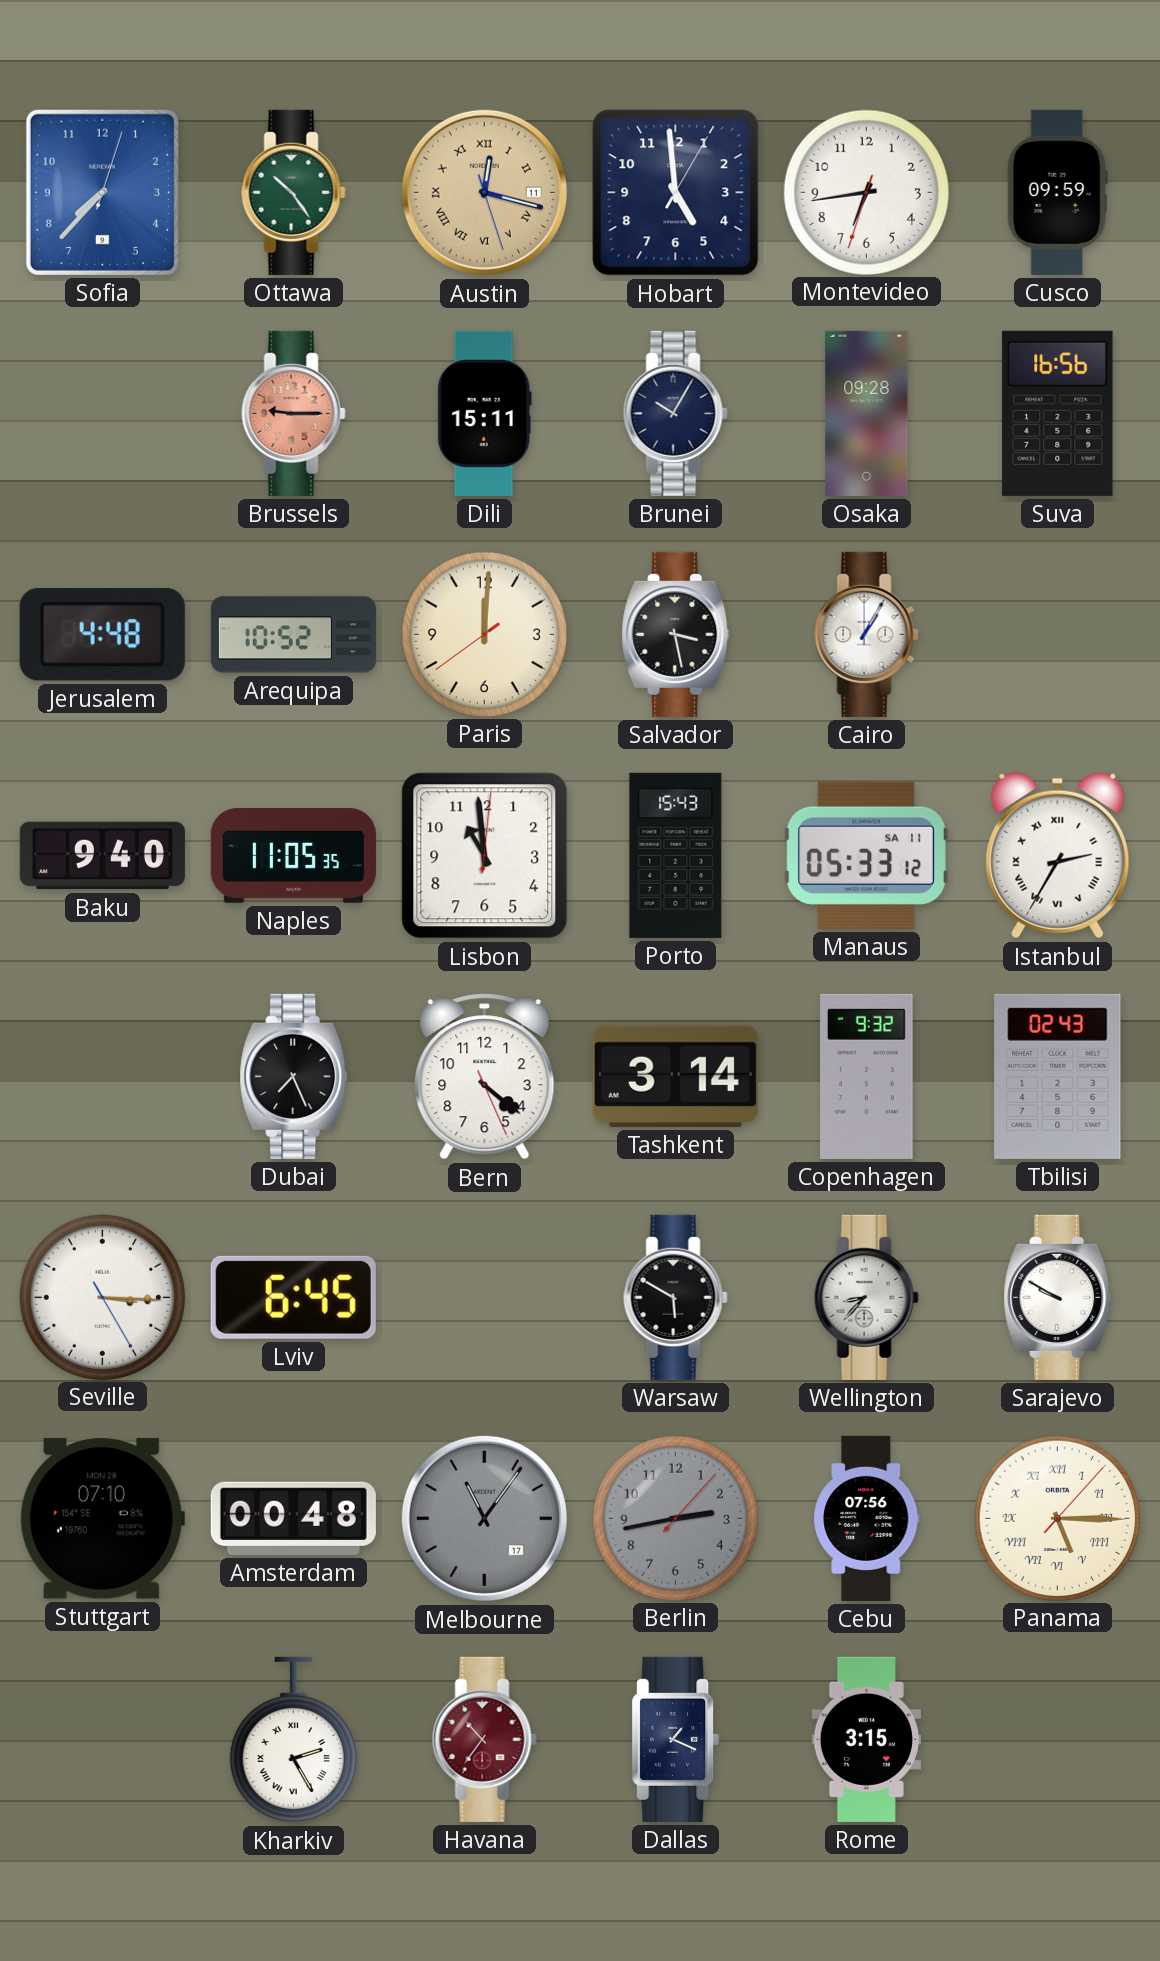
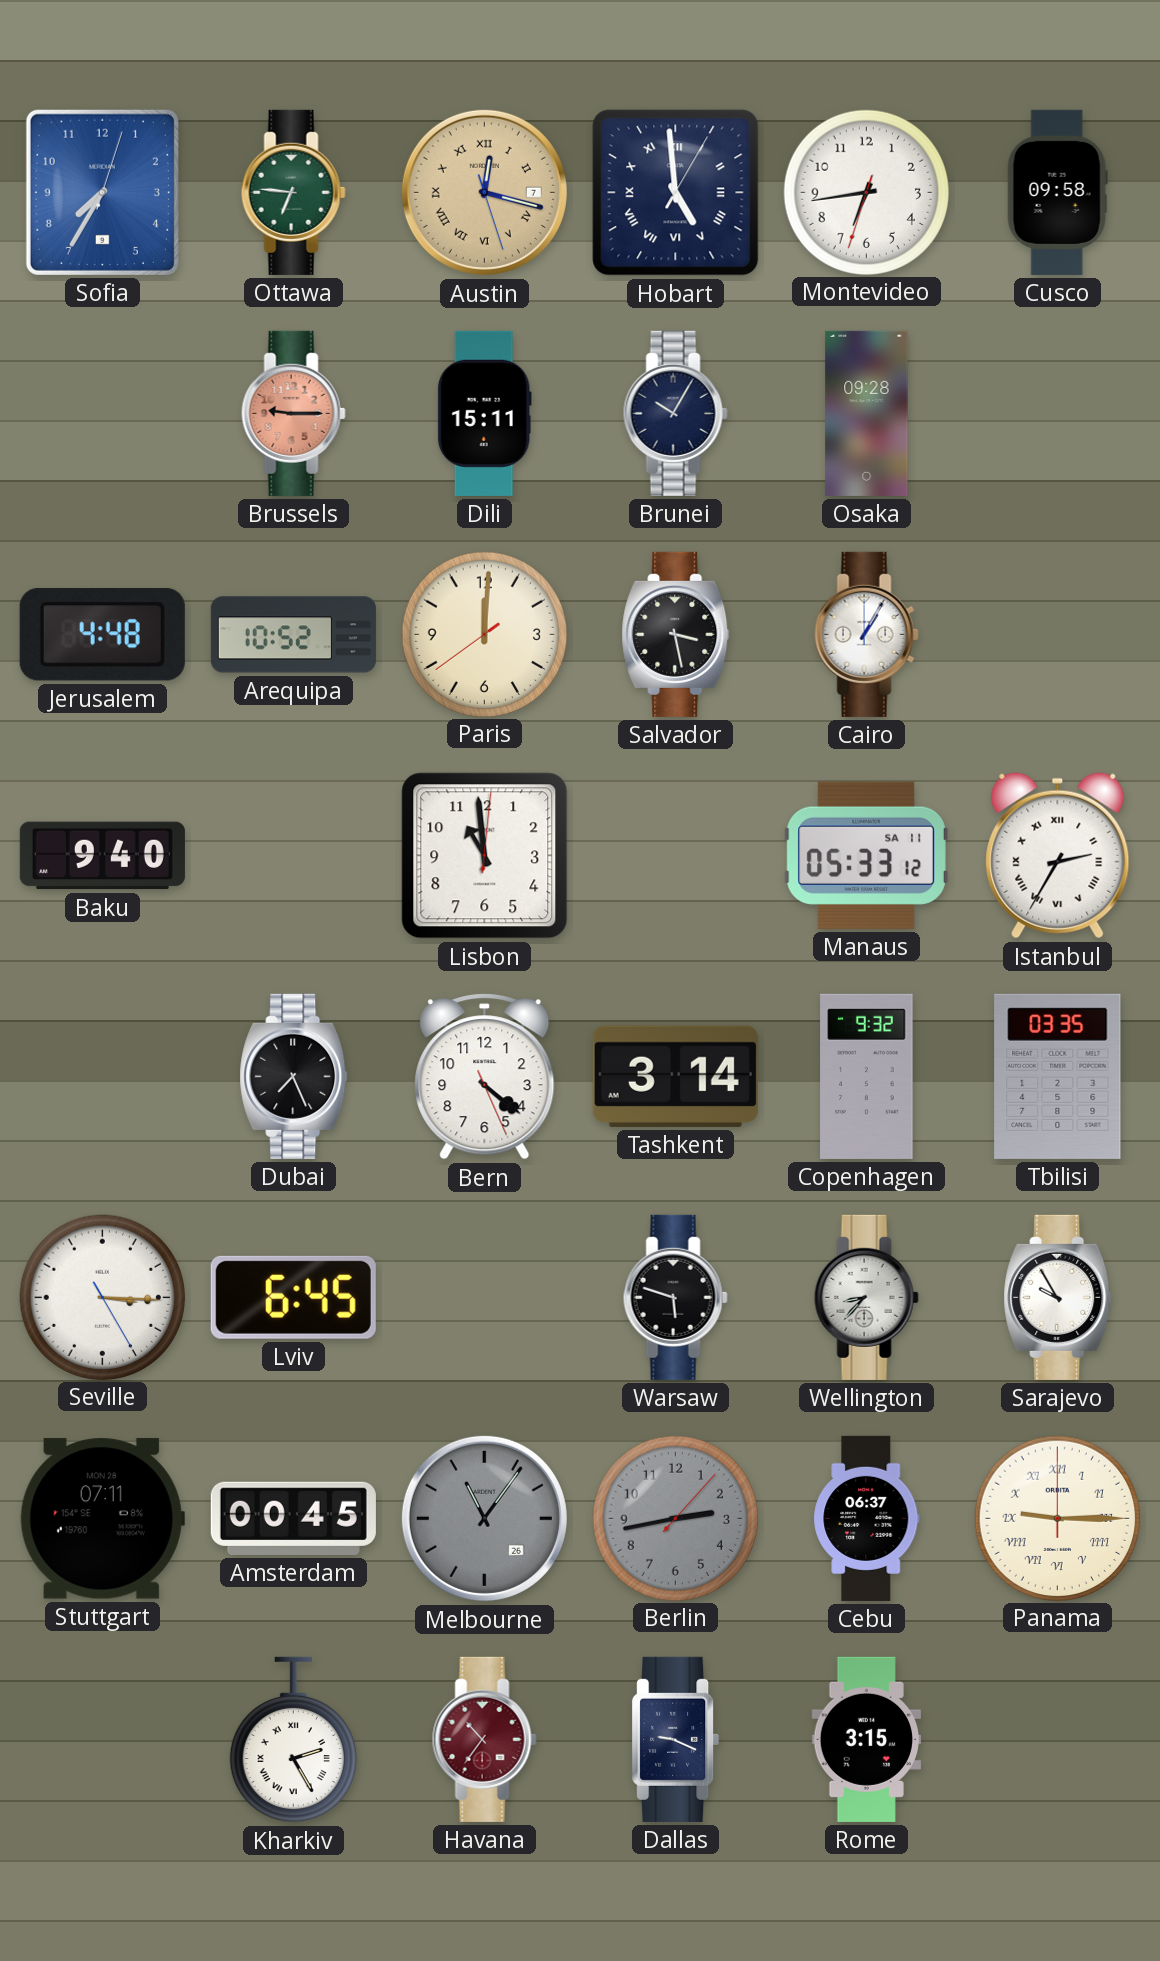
Sofia: 7:37 -> 7:35 (102, 192)
Ottawa: 10:24 -> 6:46 (293, 192)
Austin date: 11 -> 7 (484, 192)
Hobart numerals: Arabic -> Roman (676, 193)
Cusco: 09:59 -> 09:58 (1057, 192)
Suva: 16:56 -> none (1058, 413)
Naples: 11:05 -> none (293, 856)
Porto: 15:43 -> none (676, 855)
Tbilisi: 02:43 -> 03:35 (1058, 1076)
Warsaw: 5:50 -> 5:48 (675, 1297)
Sarajevo: 9:50 -> 9:55 (1058, 1297)
Stuttgart: 07:10 -> 07:11 (102, 1519)
Amsterdam: 00:48 -> 00:45 (293, 1518)
Melbourne date: 17 -> 26 (484, 1518)
Cebu: 07:56 -> 06:37 (867, 1518)
Panama: 5:15 -> 9:15 (1057, 1518)
Dallas: 1:19 -> 9:19 (676, 1739)
